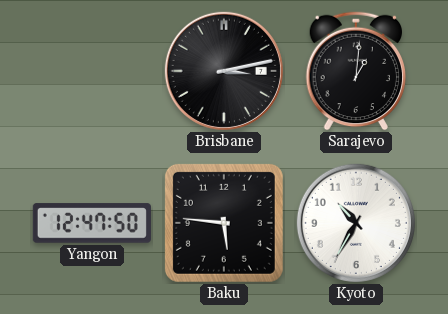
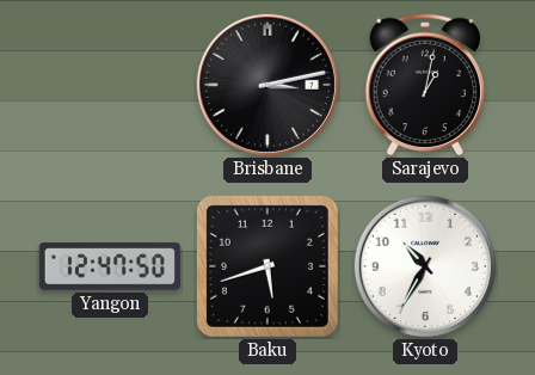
Sarajevo: 1:01 -> 1:02 (424, 85)
Baku: 5:46 -> 5:42 (267, 266)
